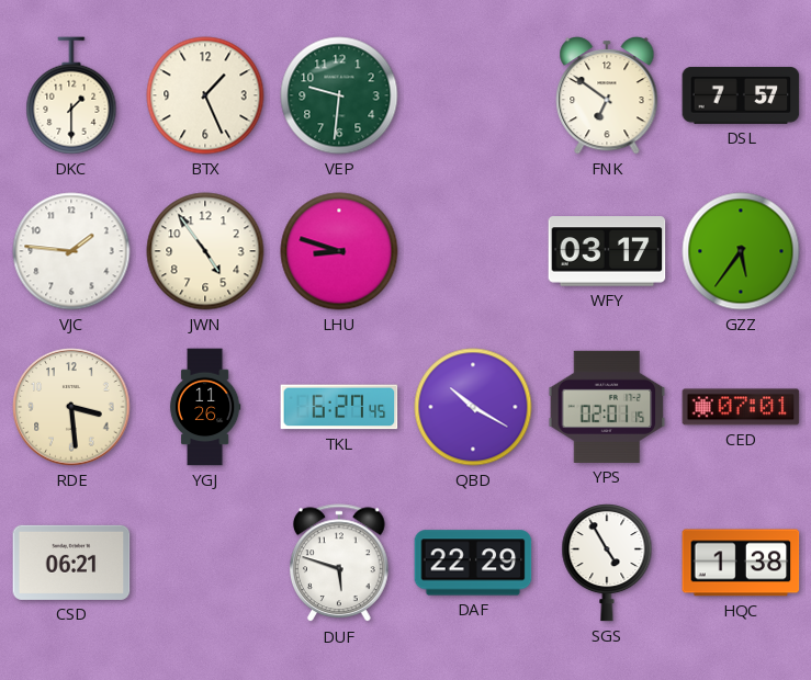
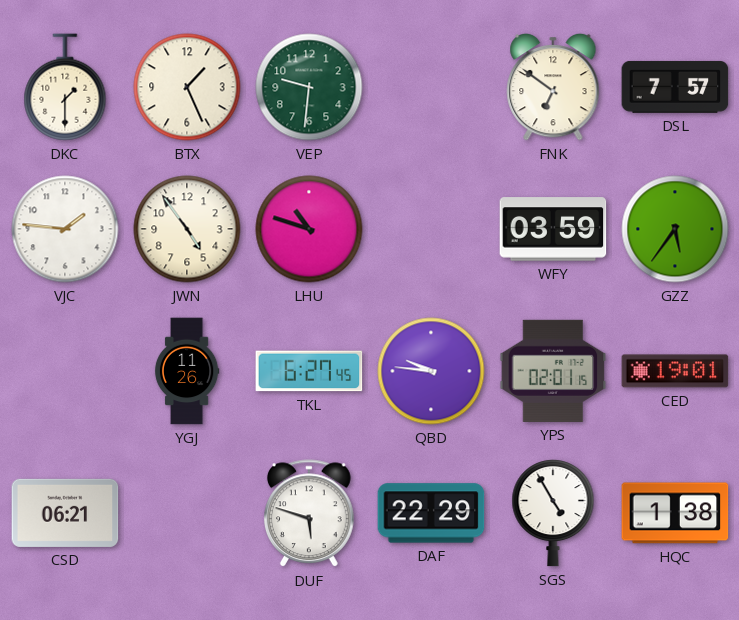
LHU: 8:48 -> 10:48 (309, 229)
WFY: 03:17 -> 03:59 (553, 229)
RDE: 3:29 -> none (71, 407)
QBD: 10:20 -> 9:46 (431, 371)
CED: 07:01 -> 19:01 (675, 371)
